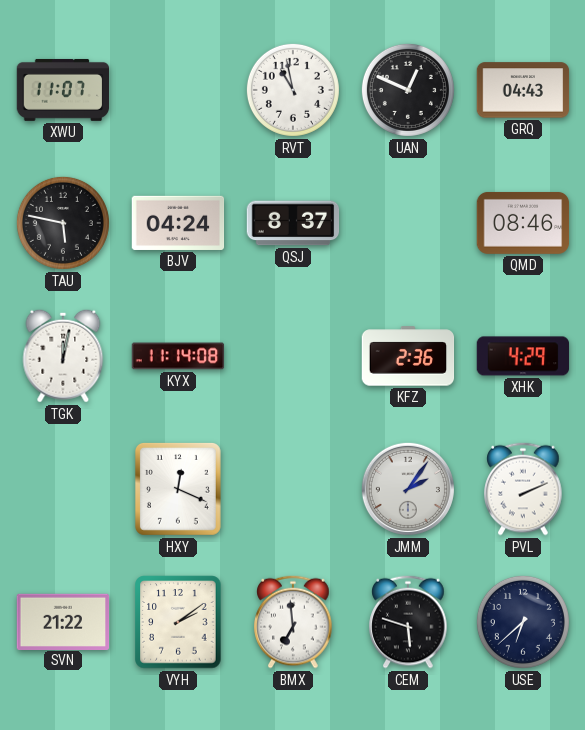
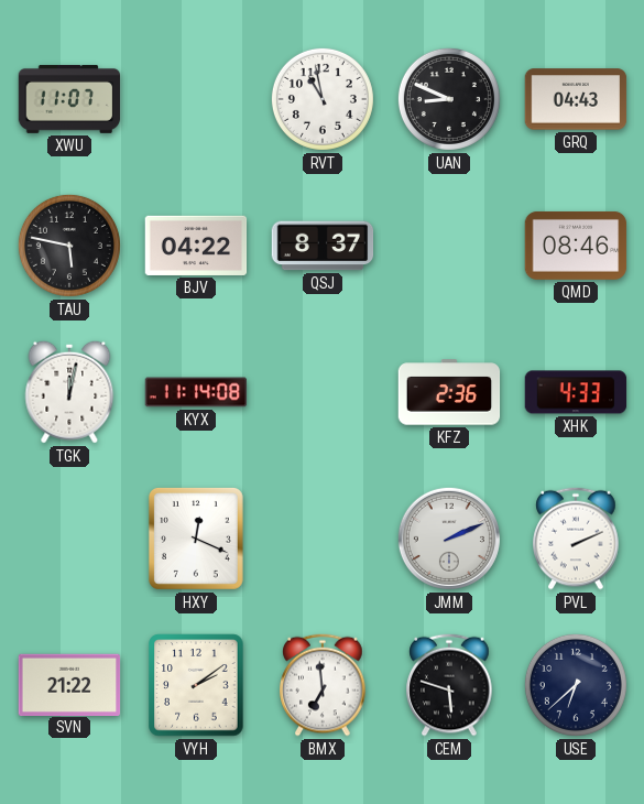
UAN: 12:49 -> 8:49 (449, 99)
BJV: 04:24 -> 04:22 (196, 246)
XHK: 4:29 -> 4:33 (576, 392)
JMM: 2:06 -> 2:11 (449, 539)
